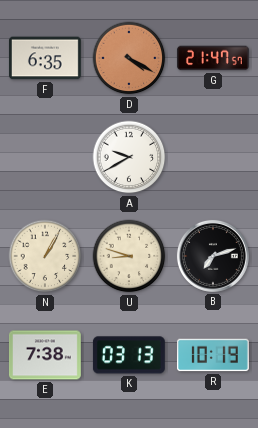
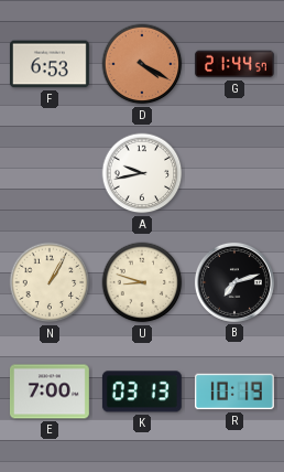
F: 6:35 -> 6:53 (50, 64)
G: 21:47 -> 21:44 (234, 64)
A: 9:40 -> 9:43 (142, 173)
E: 7:38 -> 7:00 (50, 391)
